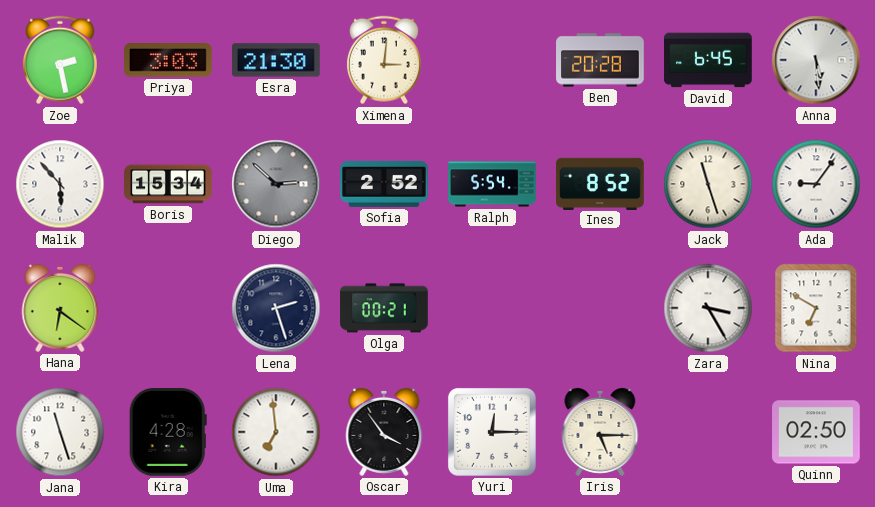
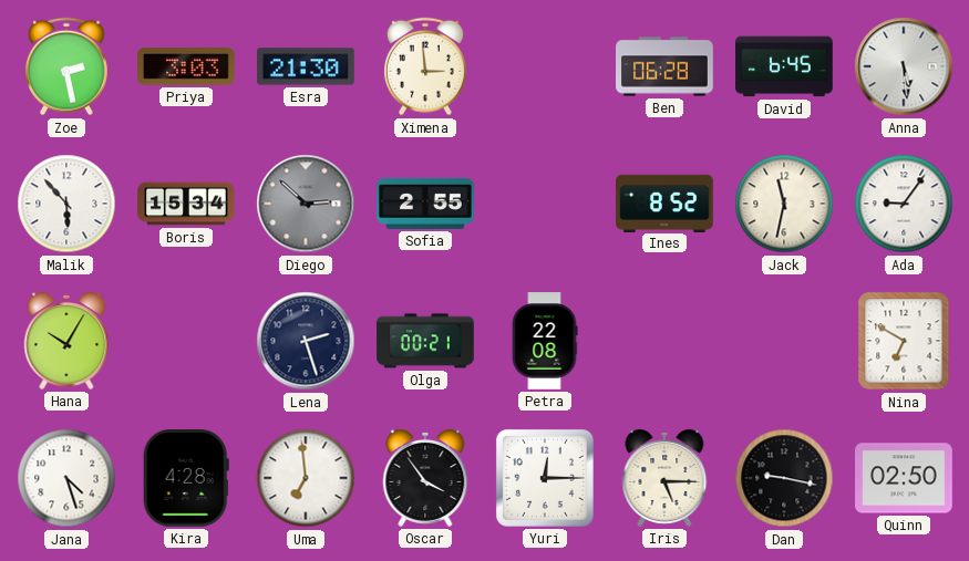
Ximena: 3:01 -> 2:59 (425, 66)
Ben: 20:28 -> 06:28 (664, 66)
Sofia: 2:52 -> 2:55 (425, 204)
Ralph: 5:54 -> none (492, 184)
Jack: 11:27 -> 11:32 (784, 204)
Hana: 6:21 -> 10:05 (66, 341)
Petra: none -> 22:08 (545, 341)
Zara: 3:25 -> none (708, 308)
Jana: 11:27 -> 4:27 (66, 478)
Dan: none -> 9:17 (784, 478)
